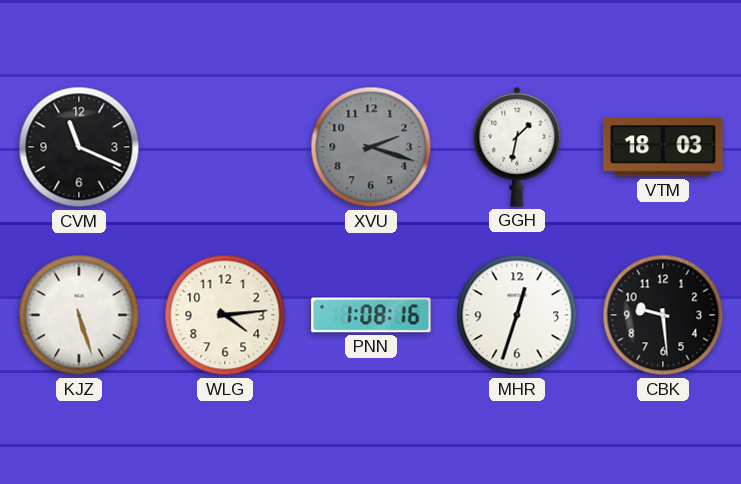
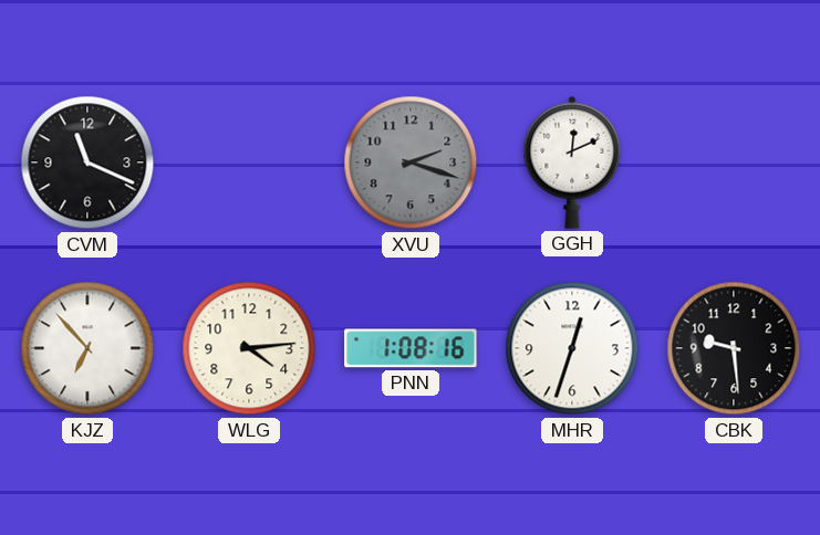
GGH: 1:32 -> 12:11 (572, 162)
VTM: 18:03 -> none (663, 147)
KJZ: 5:27 -> 6:53 (87, 348)
